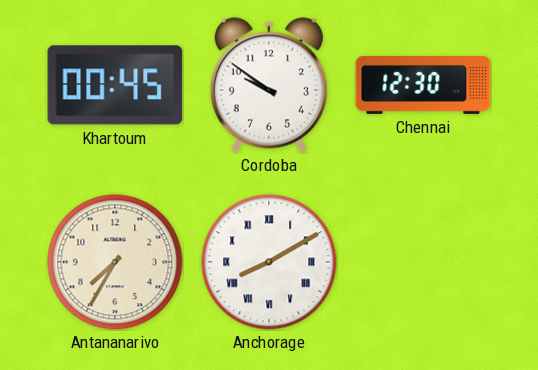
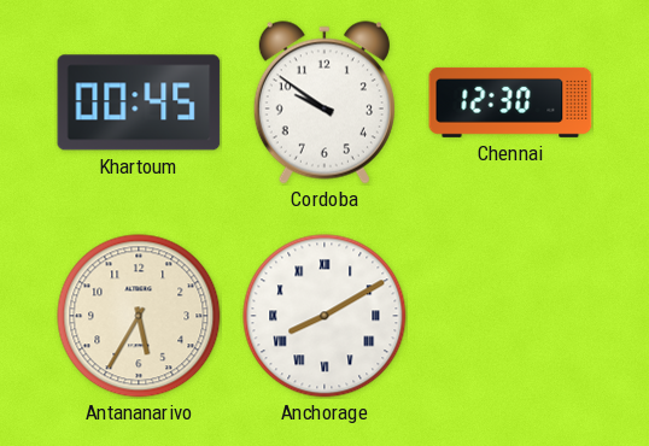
Antananarivo: 7:35 -> 5:35 (139, 316)
